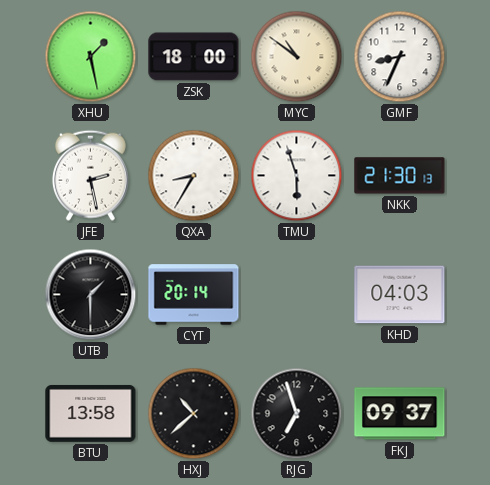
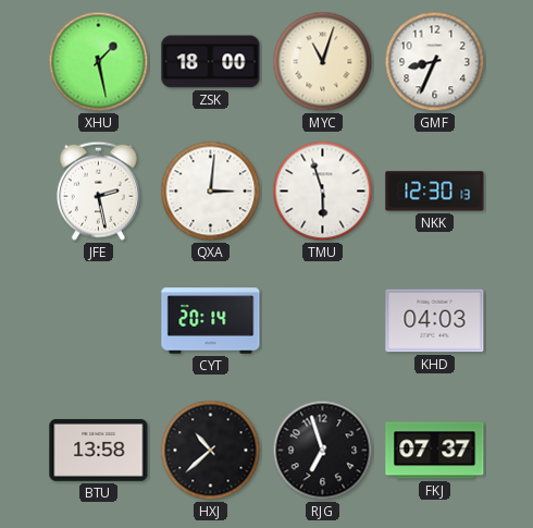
MYC: 10:51 -> 11:03 (323, 62)
QXA: 8:35 -> 3:01 (211, 192)
NKK: 21:30 -> 12:30 (435, 192)
UTB: 1:30 -> none (91, 295)
FKJ: 09:37 -> 07:37 (435, 451)
